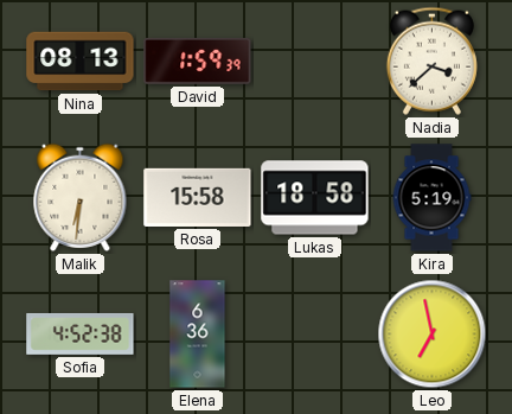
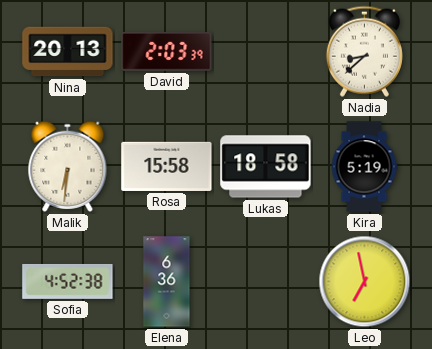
Nina: 08:13 -> 20:13 (68, 52)
David: 1:59 -> 2:03 (167, 51)
Nadia: 3:38 -> 8:38 (364, 51)
